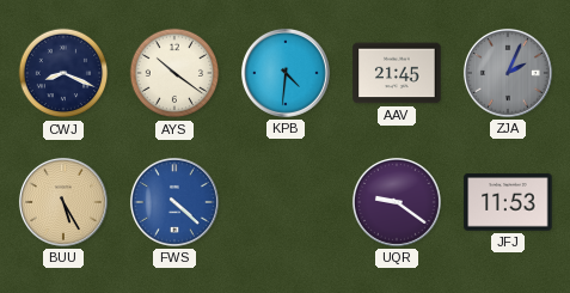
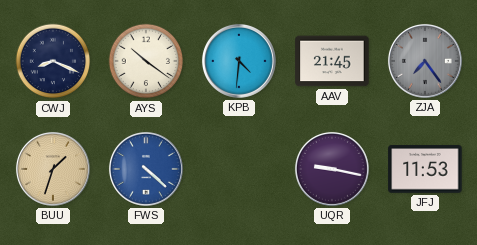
ZJA: 2:04 -> 7:24 (425, 61)
BUU: 5:25 -> 1:33 (53, 169)
UQR: 9:21 -> 9:17 (332, 169)
